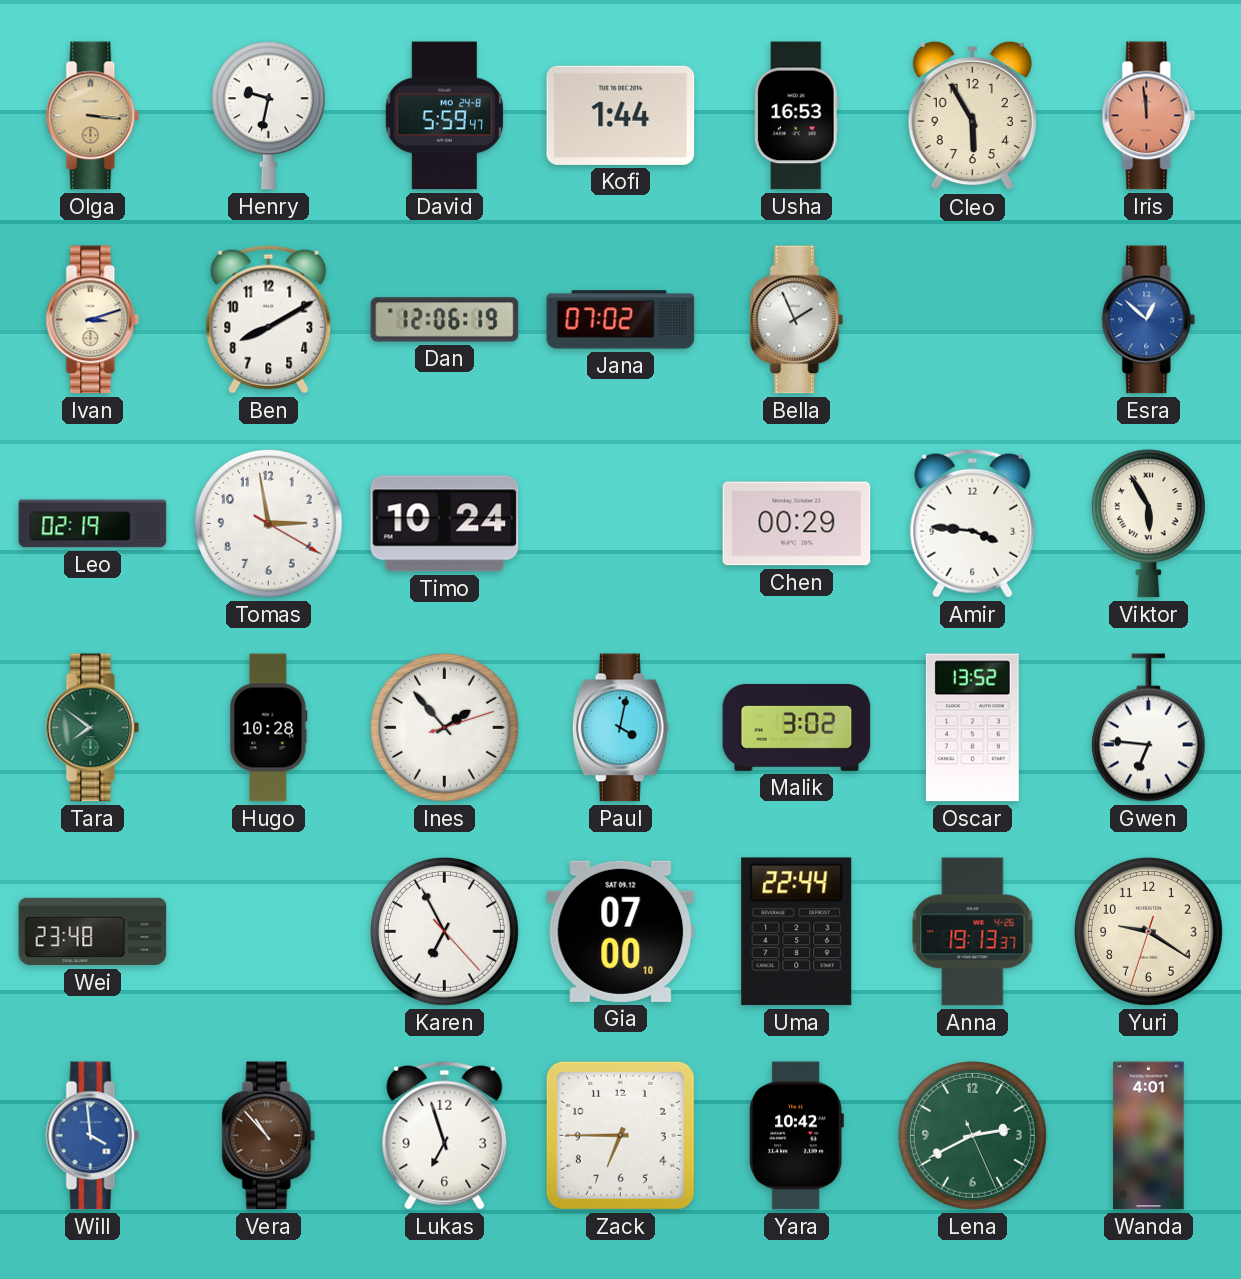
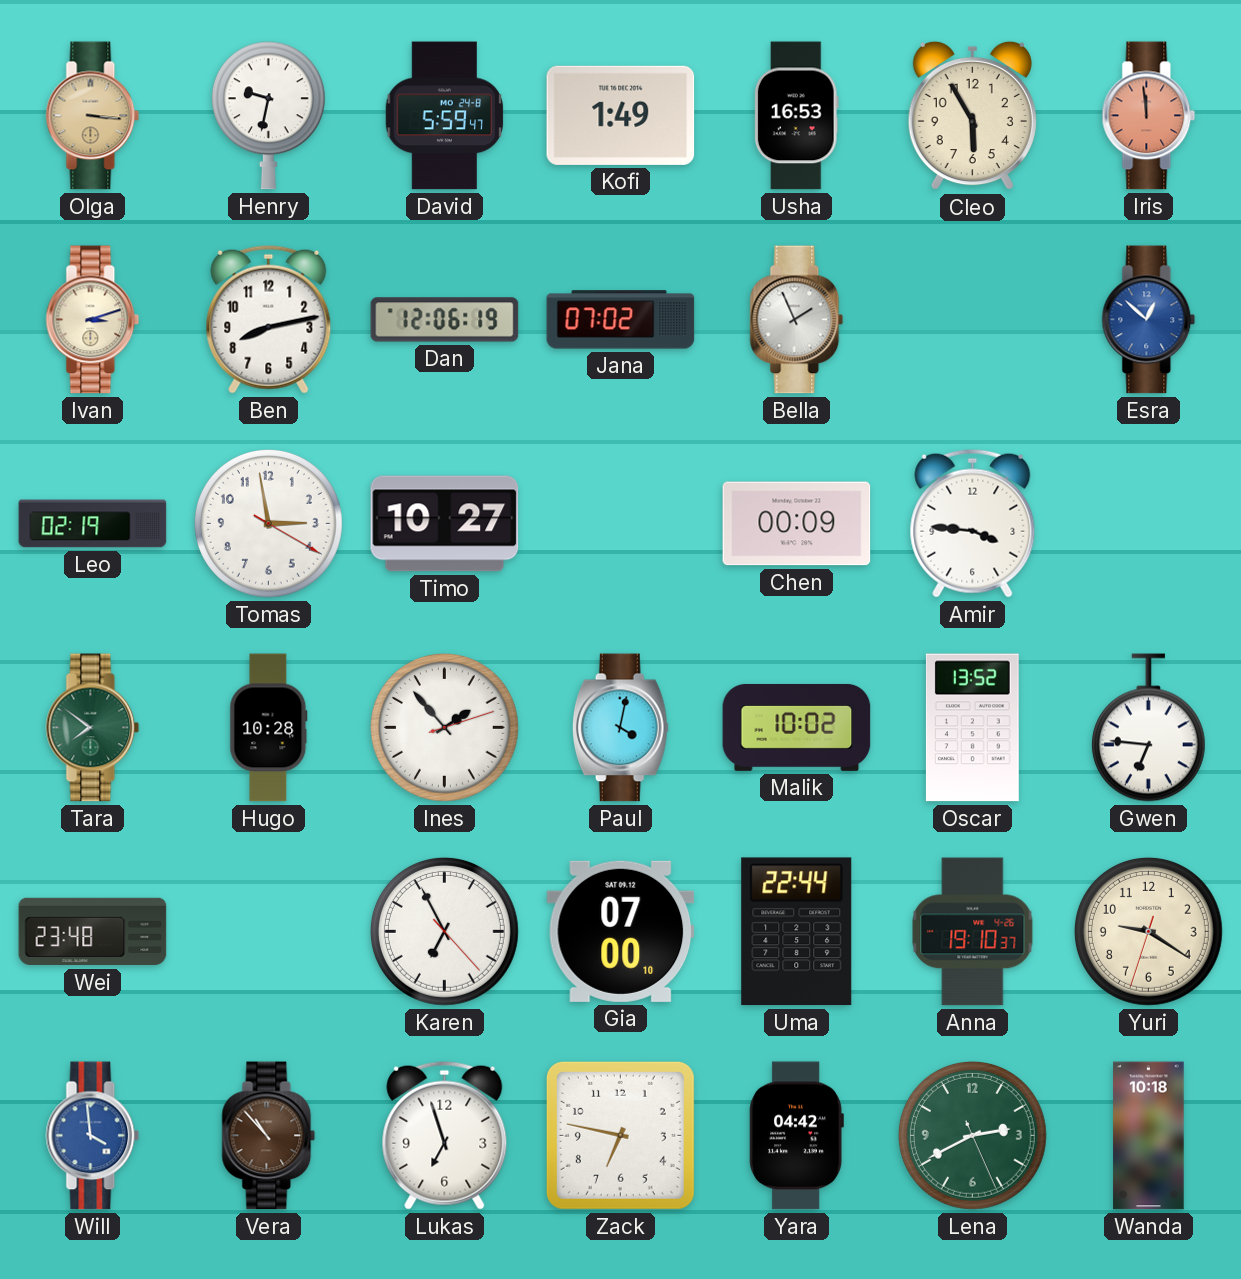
Kofi: 1:44 -> 1:49 (621, 115)
Ben: 8:10 -> 8:13 (269, 319)
Timo: 10:24 -> 10:27 (445, 524)
Chen: 00:29 -> 00:09 (797, 524)
Viktor: 5:55 -> none (1148, 524)
Malik: 3:02 -> 10:02 (797, 727)
Anna: 19:13 -> 19:10 (973, 932)
Zack: 6:45 -> 6:47 (620, 1135)
Yara: 10:42 -> 04:42 (796, 1136)
Wanda: 4:01 -> 10:18 (1149, 1136)
